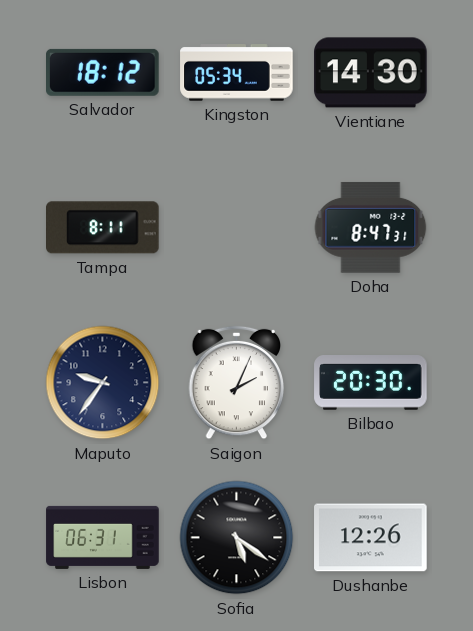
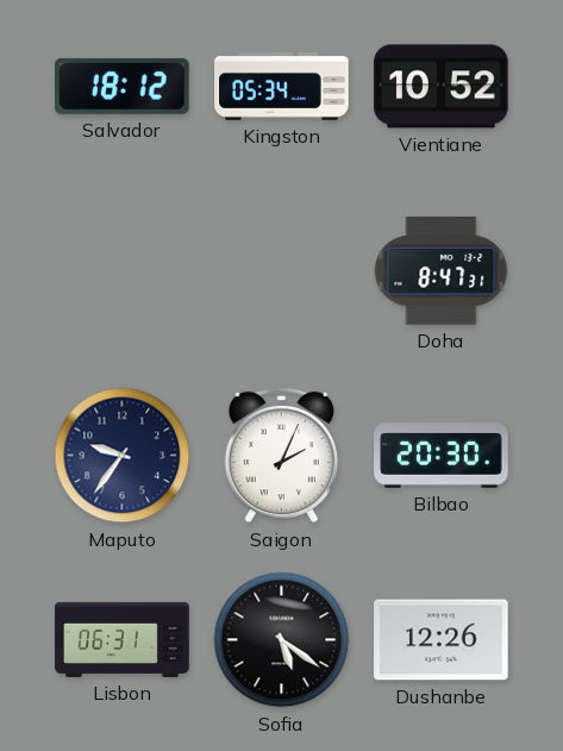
Vientiane: 14:30 -> 10:52 (442, 87)
Tampa: 8:11 -> none (103, 228)
